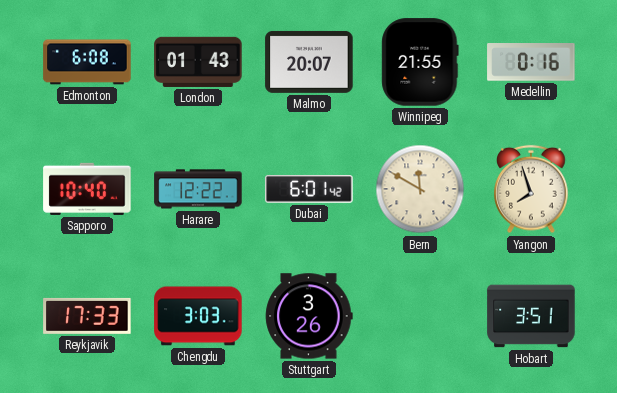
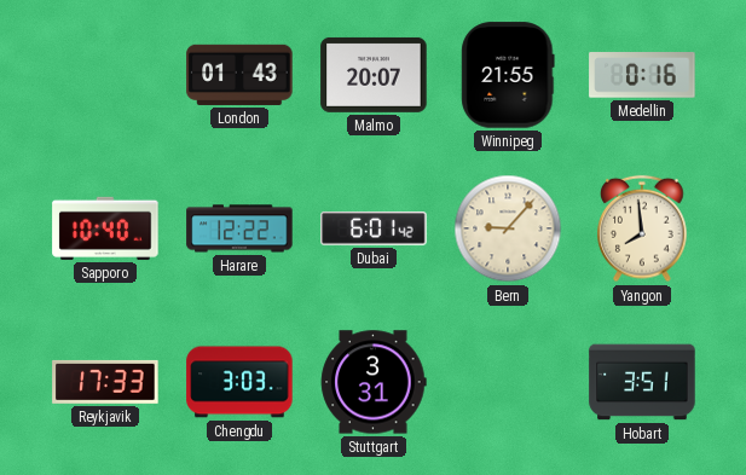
Edmonton: 6:08 -> none (87, 62)
Bern: 11:50 -> 9:07 (508, 228)
Yangon: 7:57 -> 7:59 (642, 228)
Stuttgart: 3:26 -> 3:31 (374, 382)
